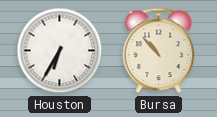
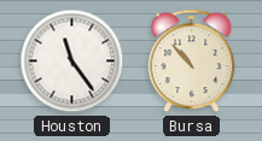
Houston: 6:35 -> 11:24 (72, 61)
